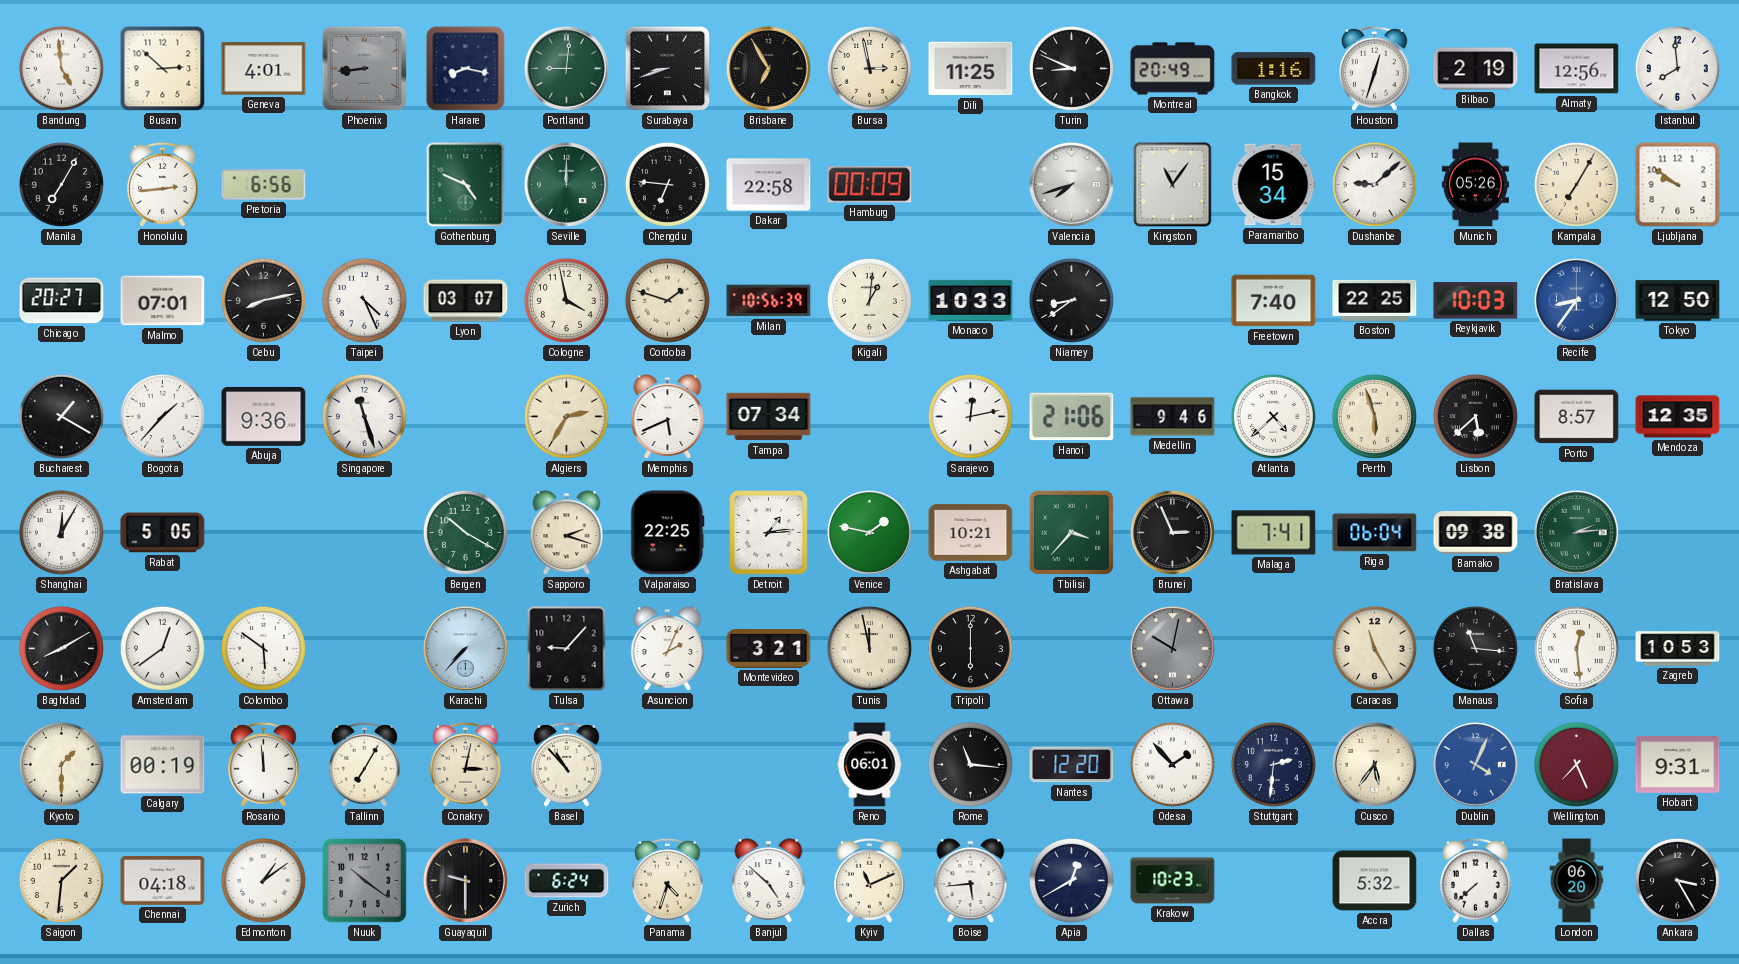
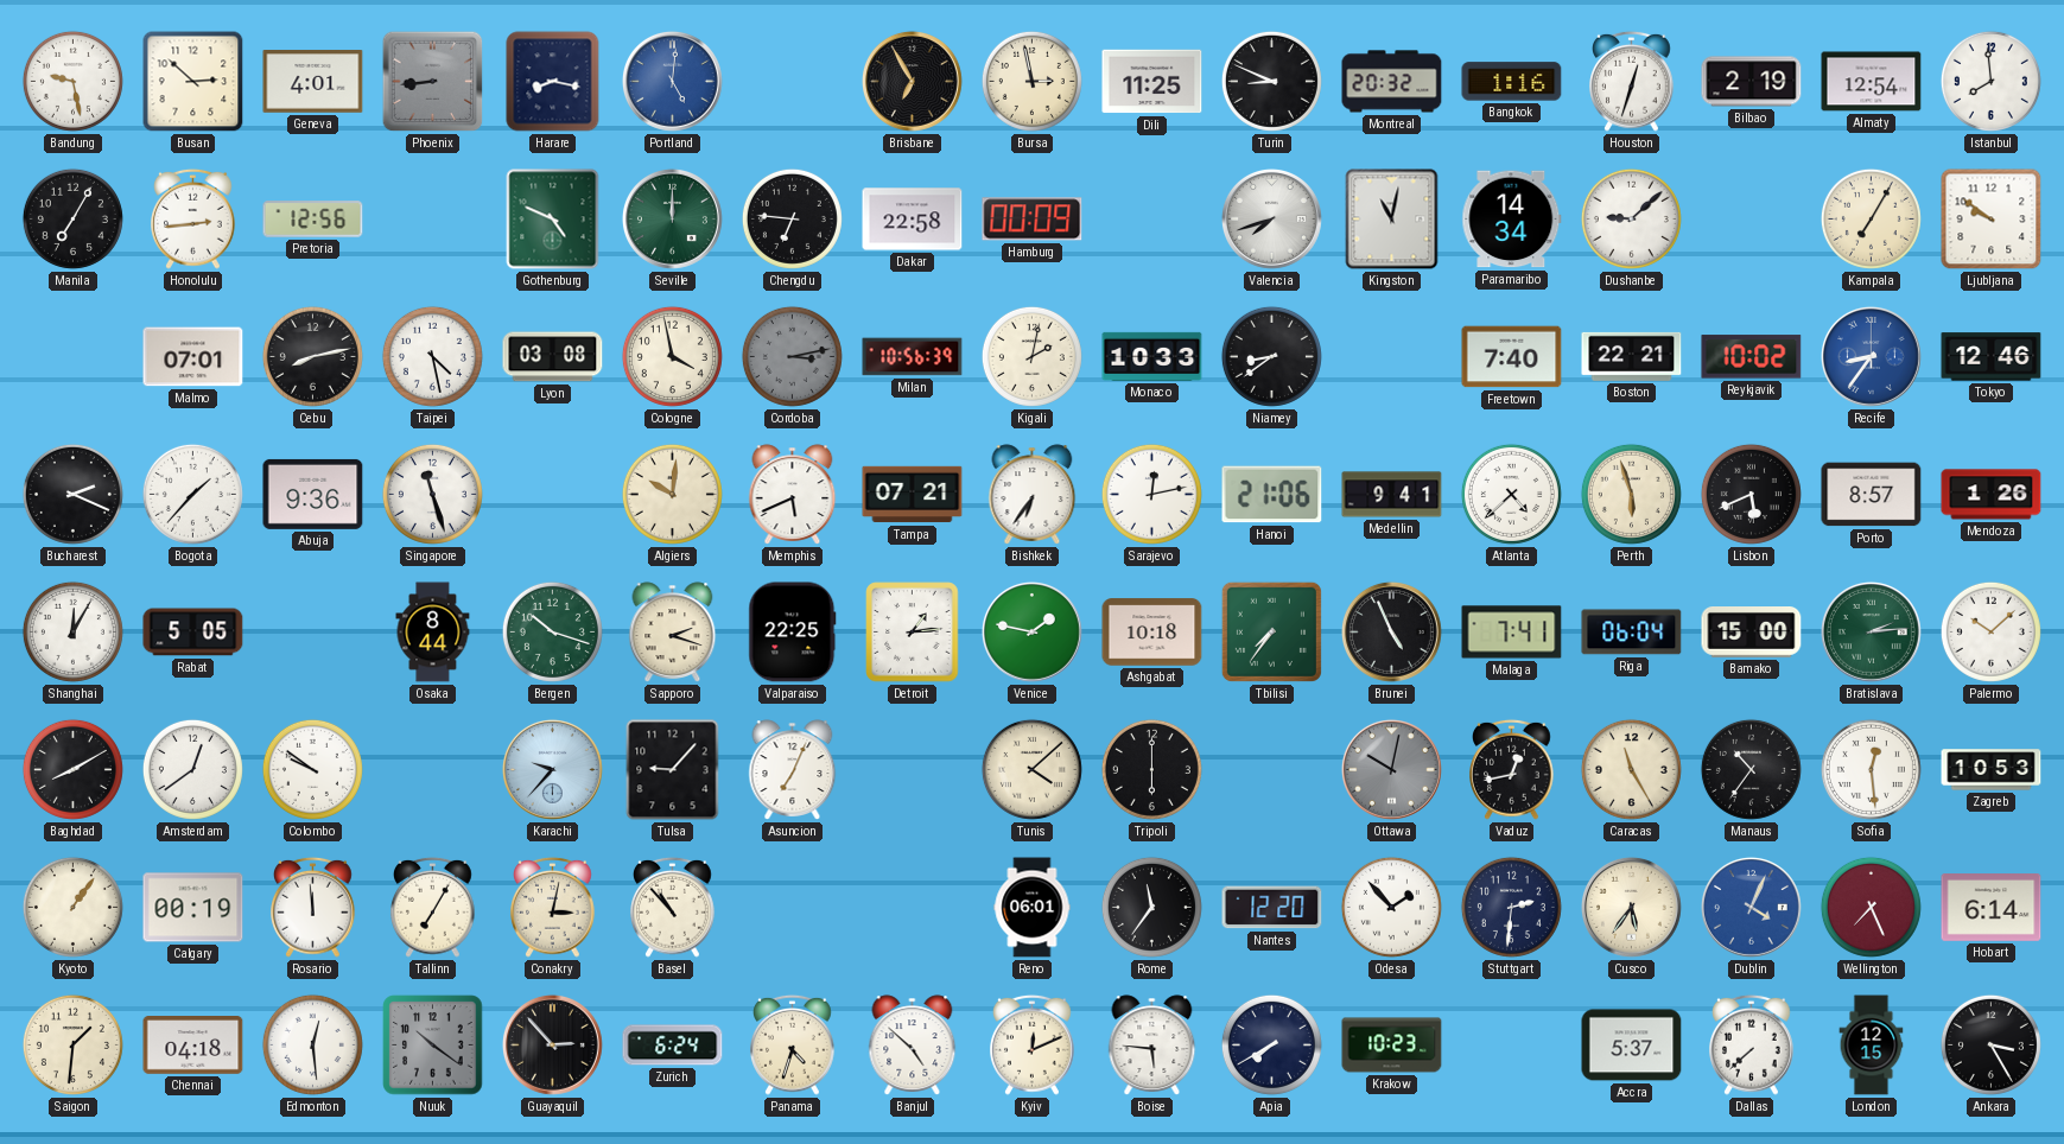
Bandung: 4:59 -> 9:28 (72, 81)
Portland: 9:01 -> 5:01 (672, 81)
Portland dial: green -> blue (672, 81)
Surabaya: 8:42 -> none (668, 69)
Montreal: 20:49 -> 20:32 (1392, 82)
Almaty: 12:56 -> 12:54 (1872, 82)
Pretoria: 6:56 -> 12:56 (313, 220)
Kingston: 11:06 -> 11:02 (1392, 220)
Paramaribo: 15:34 -> 14:34 (1512, 220)
Munich: 05:26 -> none (1475, 185)
Chicago: 20:27 -> none (62, 301)
Taipei: 4:26 -> 4:28 (432, 356)
Lyon: 03:07 -> 03:08 (553, 357)
Cordoba: 1:48 -> 3:13 (792, 356)
Cordoba dial: cream -> grey (792, 356)
Kigali: 1:01 -> 2:02 (1031, 356)
Boston: 22:25 -> 22:21 (1632, 356)
Reykjavik: 10:03 -> 10:02 (1752, 357)
Tokyo: 12:50 -> 12:46 (1992, 357)
Bucharest: 1:20 -> 2:19 (72, 494)
Algiers: 2:35 -> 10:01 (672, 494)
Tampa: 07:34 -> 07:21 (913, 495)
Bishkek: none -> 6:36 (1033, 495)
Medellin: 9:46 -> 9:41 (1392, 495)
Lisbon: 5:38 -> 5:41 (1751, 494)
Mendoza: 12:35 -> 1:26 (1992, 495)
Osaka: none -> 8:44 (433, 633)
Bergen: 10:20 -> 10:18 (552, 631)
Ashgabat: 10:21 -> 10:18 (1152, 633)
Tbilisi: 3:37 -> 7:36 (1271, 631)
Brunei: 2:56 -> 4:56 (1391, 631)
Bamako: 09:38 -> 15:00 (1752, 633)
Palermo: none -> 10:08 (1990, 631)
Colombo: 5:51 -> 9:51 (312, 769)
Karachi: 7:37 -> 9:37 (552, 769)
Asuncion: 2:04 -> 7:04 (793, 770)
Montevideo: 3:21 -> none (769, 649)
Tunis: 11:58 -> 4:08 (1031, 769)
Vaduz: none -> 12:43 (1512, 769)
Manaus: 11:16 -> 10:36 (1751, 769)
Kyoto: 1:30 -> 1:06 (72, 907)
Rome: 11:16 -> 11:36 (1151, 907)
Hobart: 9:31 -> 6:14 (1992, 908)
Edmonton: 1:09 -> 12:29 (312, 1044)
Guayaquil: 9:30 -> 2:53 (552, 1044)
Kyiv: 11:11 -> 12:11 (1033, 1044)
Boise: 5:44 -> 5:46 (1152, 1046)
Apia: 12:40 -> 7:40 (1271, 1044)
Accra: 5:32 -> 5:37 (1632, 1046)
London: 06:20 -> 12:15 (1872, 1046)
